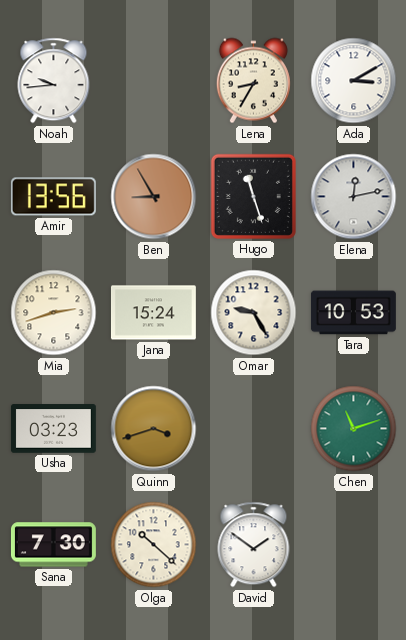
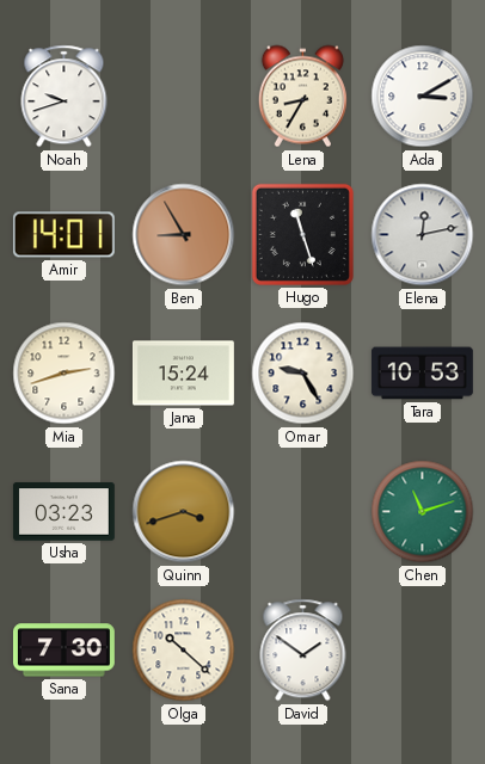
Noah: 9:44 -> 9:42 (65, 97)
Amir: 13:56 -> 14:01 (63, 235)
